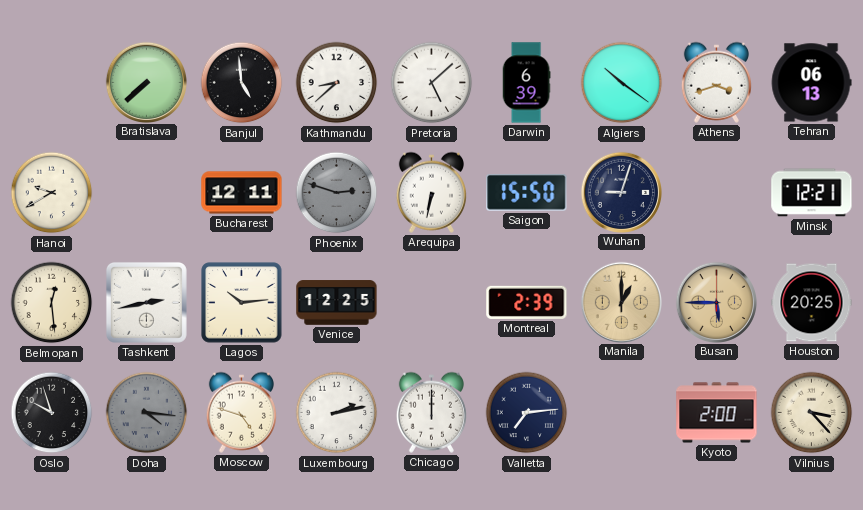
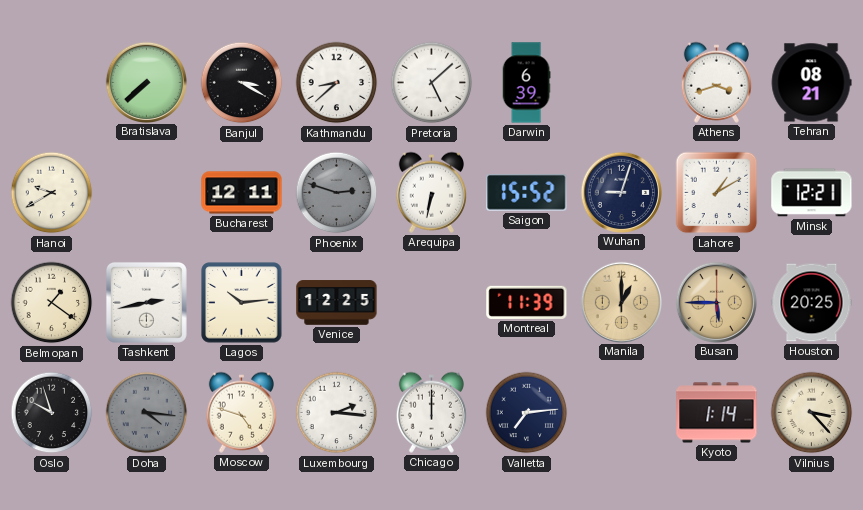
Banjul: 4:59 -> 3:20 (242, 83)
Algiers: 10:21 -> none (622, 83)
Tehran: 06:13 -> 08:21 (811, 83)
Saigon: 15:50 -> 15:52 (527, 193)
Lahore: none -> 1:10 (717, 193)
Belmopan: 12:29 -> 1:21 (52, 303)
Montreal: 2:39 -> 11:39 (527, 302)
Luxembourg: 2:13 -> 2:16 (337, 413)
Kyoto: 2:00 -> 1:14 (717, 413)
